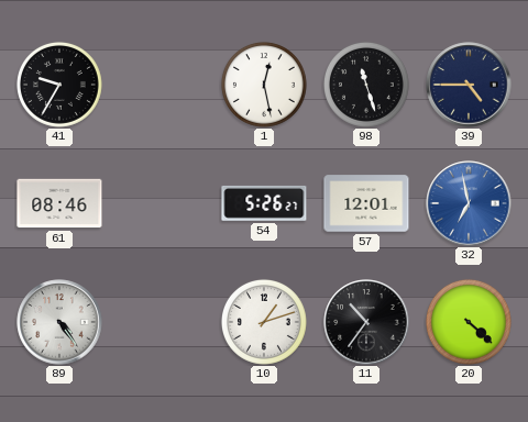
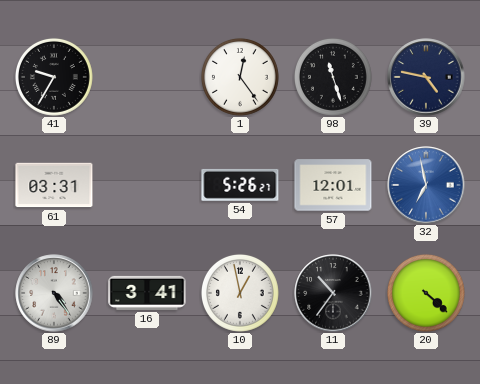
1: 12:28 -> 12:24 (240, 77)
39: 4:45 -> 4:47 (426, 77)
61: 08:46 -> 03:31 (54, 185)
16: none -> 3:41 (147, 293)
10: 1:12 -> 12:58 (240, 293)
